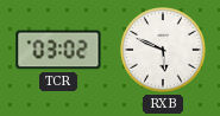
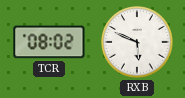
TCR: 03:02 -> 08:02 (49, 42)
